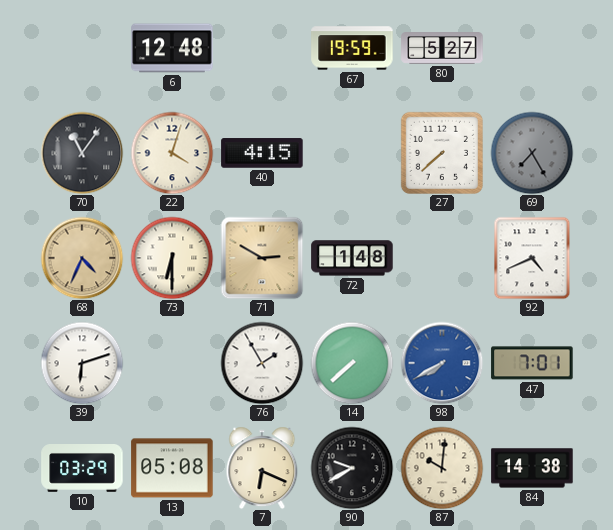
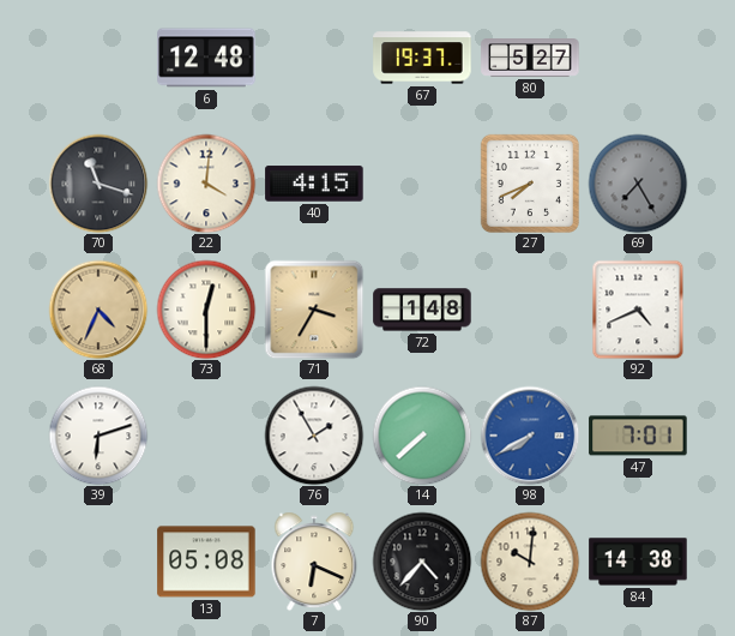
67: 19:59 -> 19:37 (422, 58)
70: 11:06 -> 11:18 (98, 184)
22: 4:03 -> 4:01 (206, 184)
27: 7:38 -> 7:41 (529, 182)
73: 6:30 -> 12:30 (206, 310)
71: 2:50 -> 3:35 (314, 310)
10: 03:29 -> none (82, 469)
90: 9:40 -> 4:37 (422, 562)
